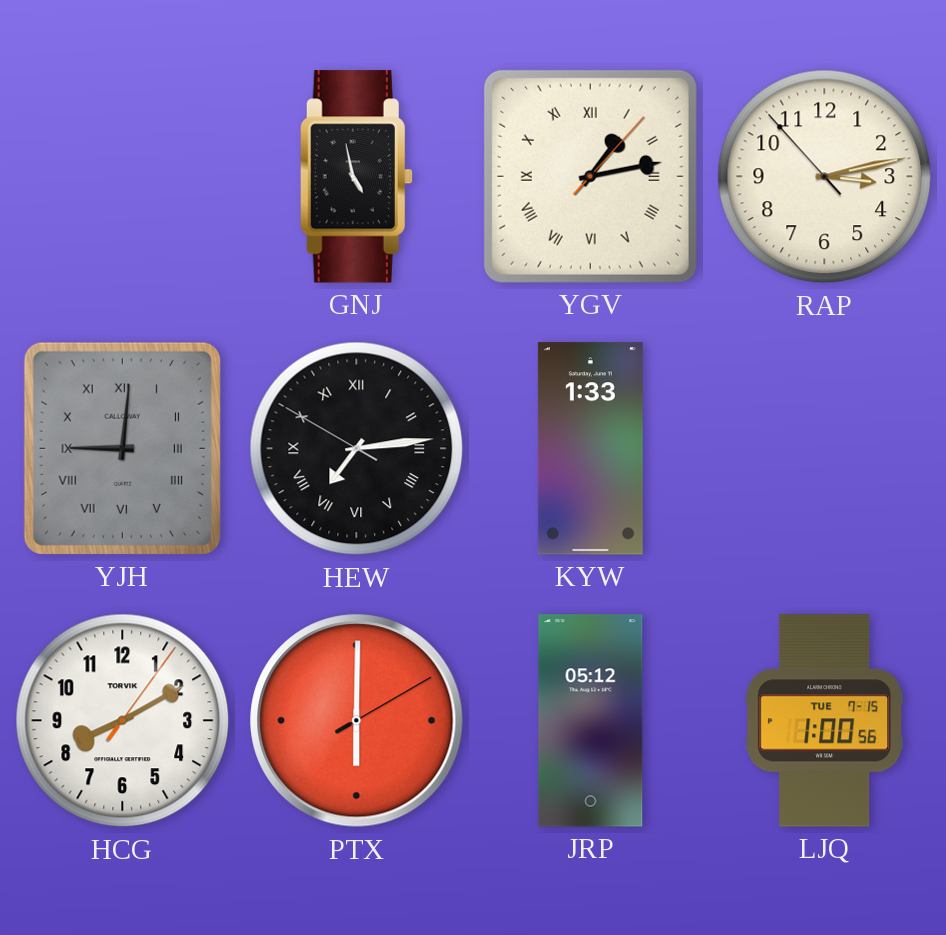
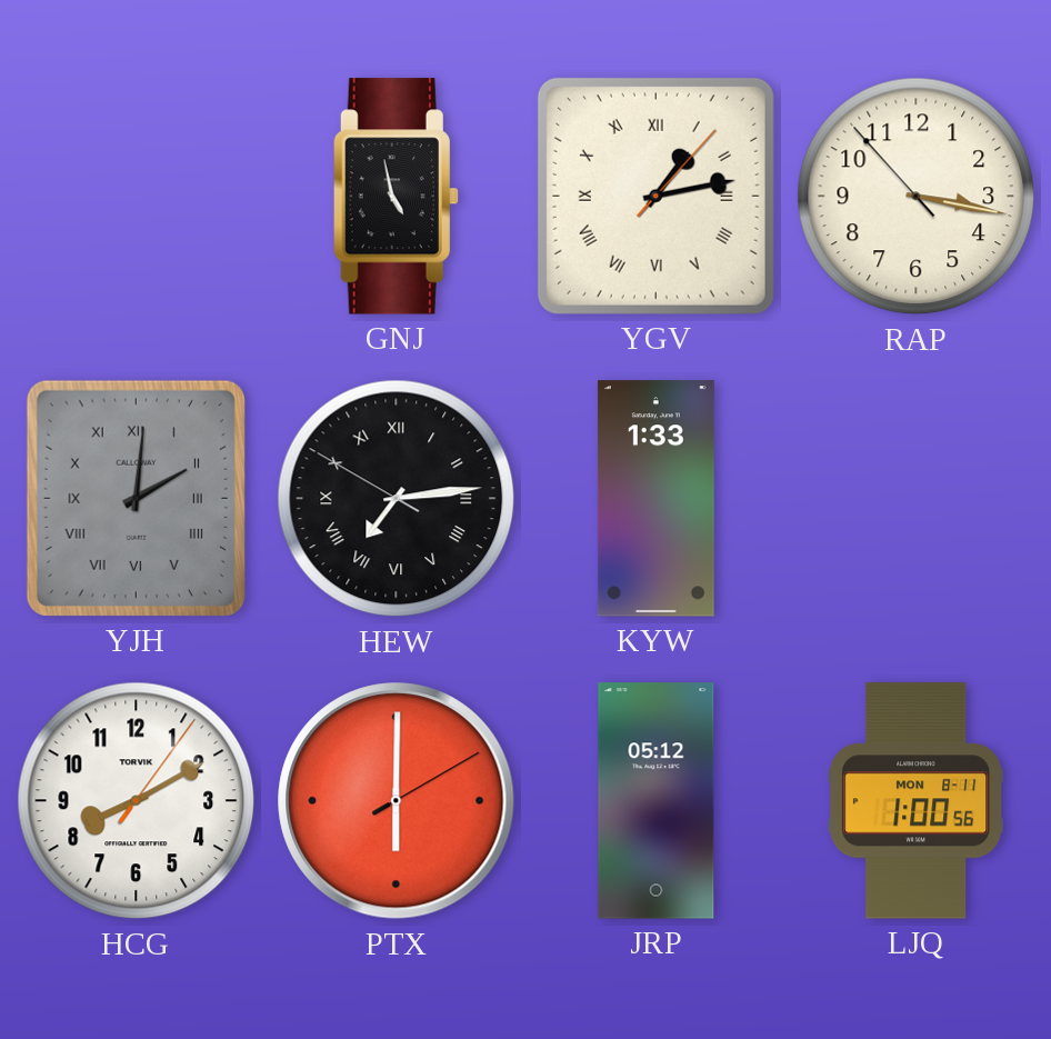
RAP: 3:12 -> 3:16 (917, 197)
YJH: 9:01 -> 2:01 (136, 498)
LJQ date: TUE 7-15 -> MON 8-11 (915, 801)
